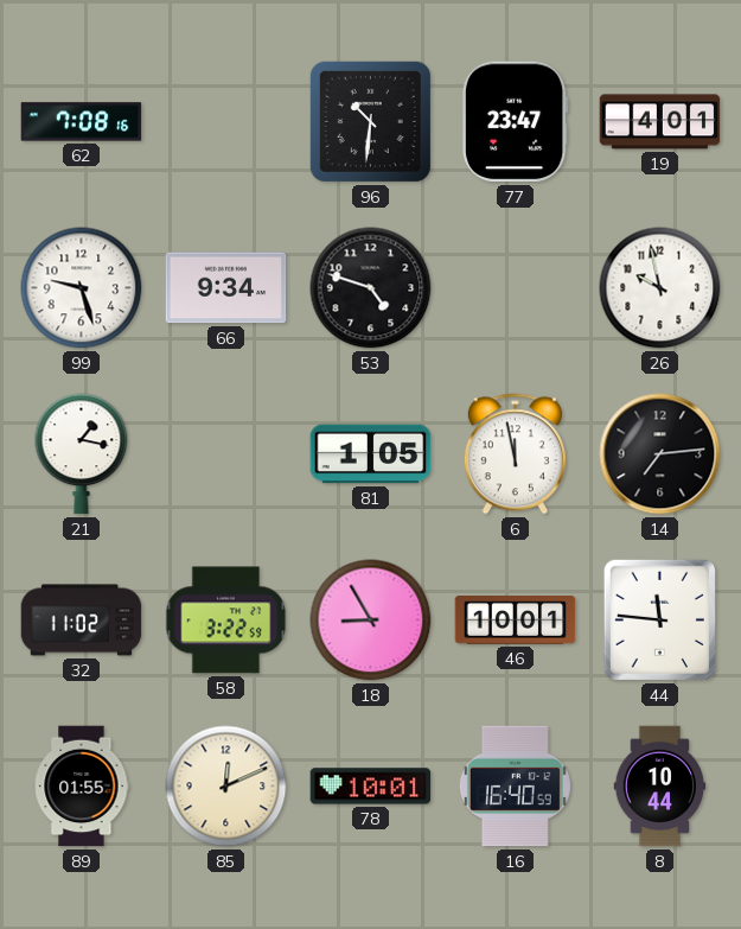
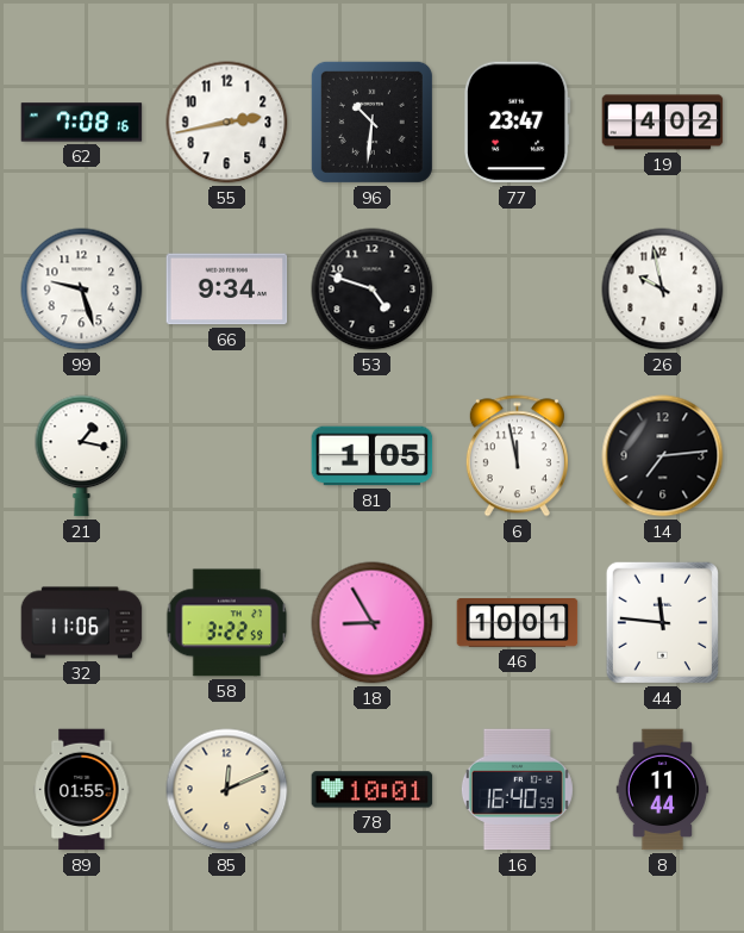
55: none -> 2:43 (227, 123)
19: 4:01 -> 4:02 (663, 123)
32: 11:02 -> 11:06 (82, 623)
8: 10:44 -> 11:44 (663, 790)
